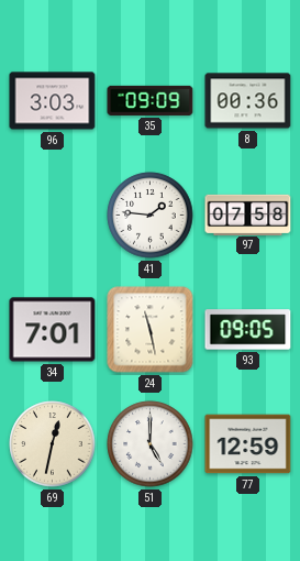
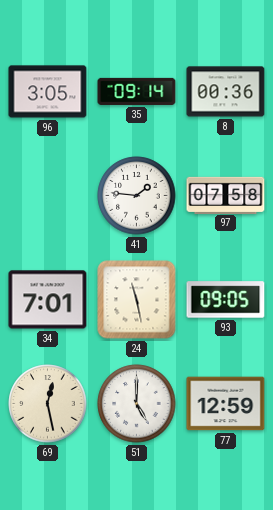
96: 3:03 -> 3:05 (48, 92)
35: 09:09 -> 09:14 (137, 91)
69: 12:32 -> 12:28 (48, 404)
